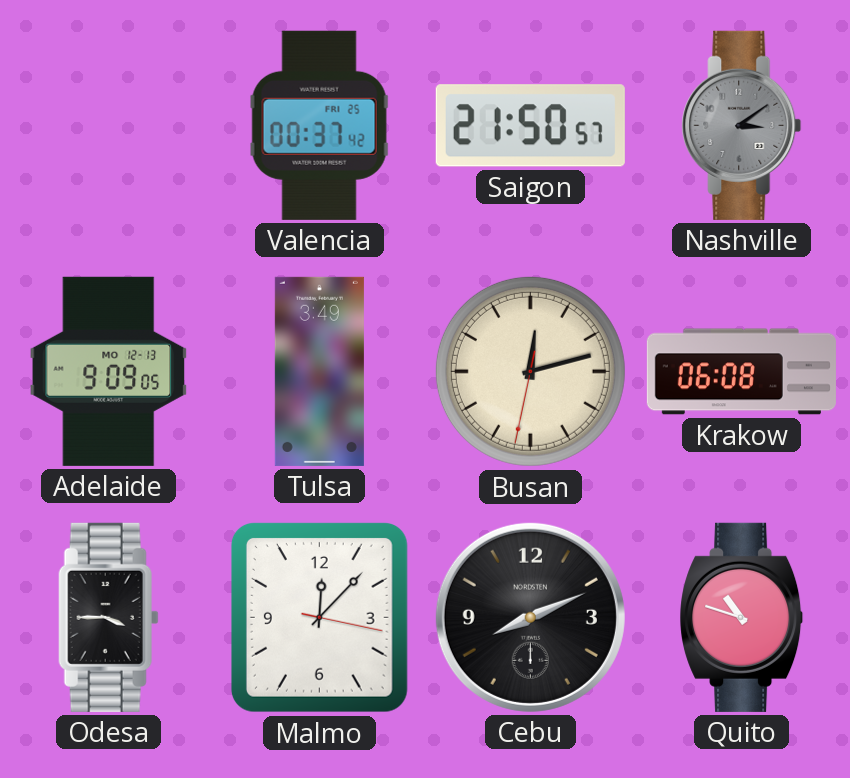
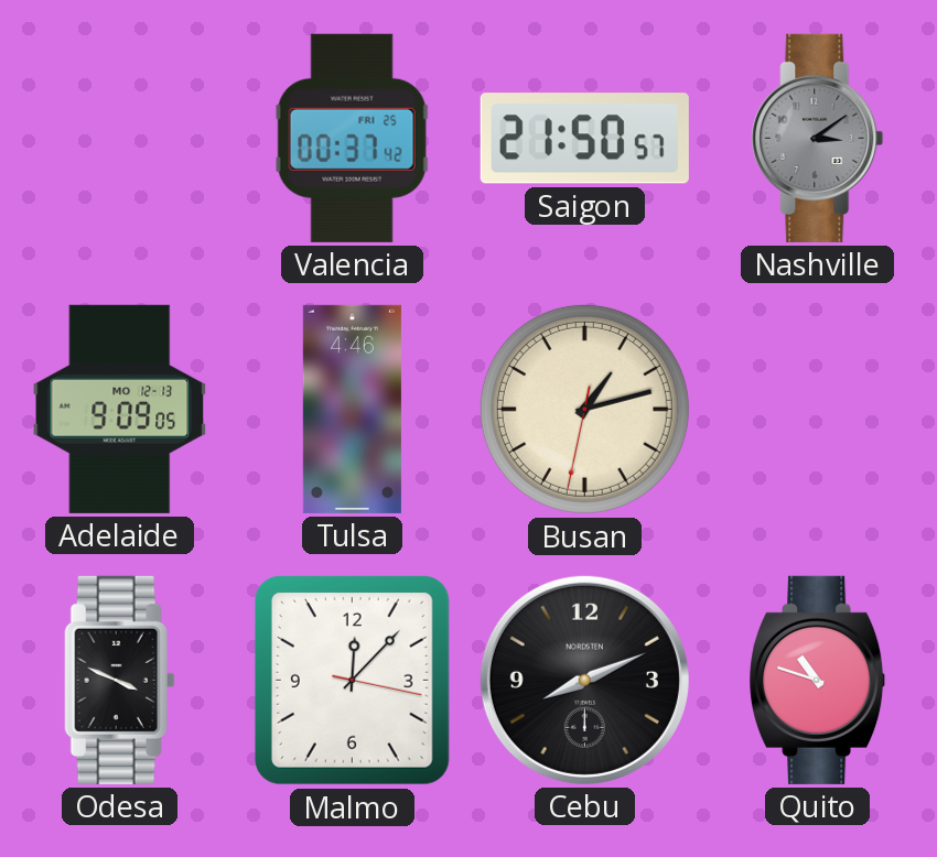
Tulsa: 3:49 -> 4:46 (352, 409)
Busan: 12:12 -> 1:12 (584, 409)
Krakow: 06:08 -> none (741, 372)
Odesa: 3:45 -> 3:49 (119, 680)
